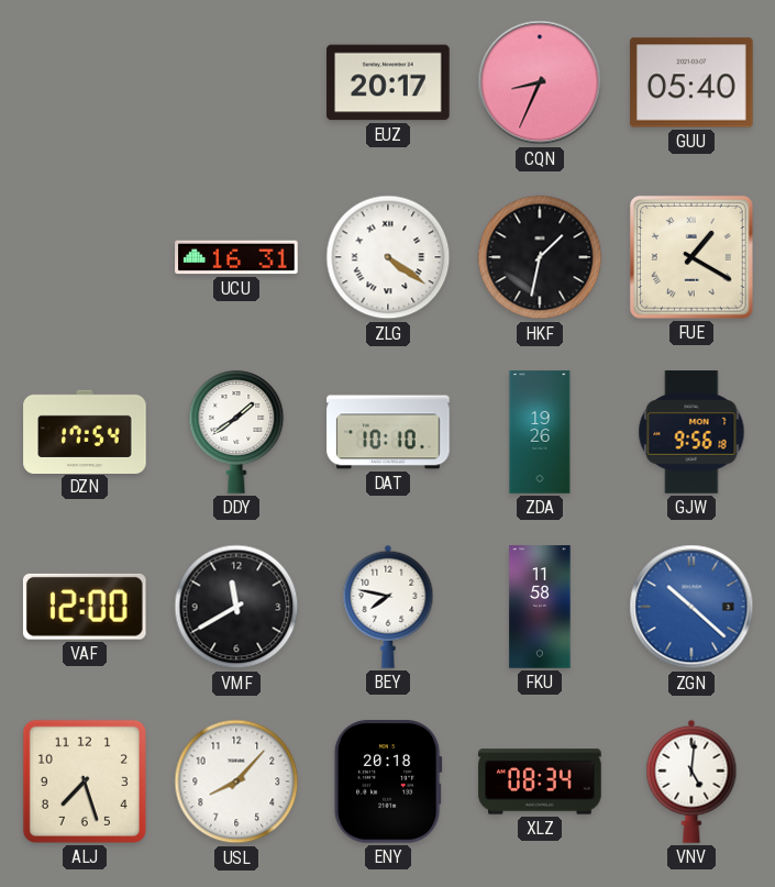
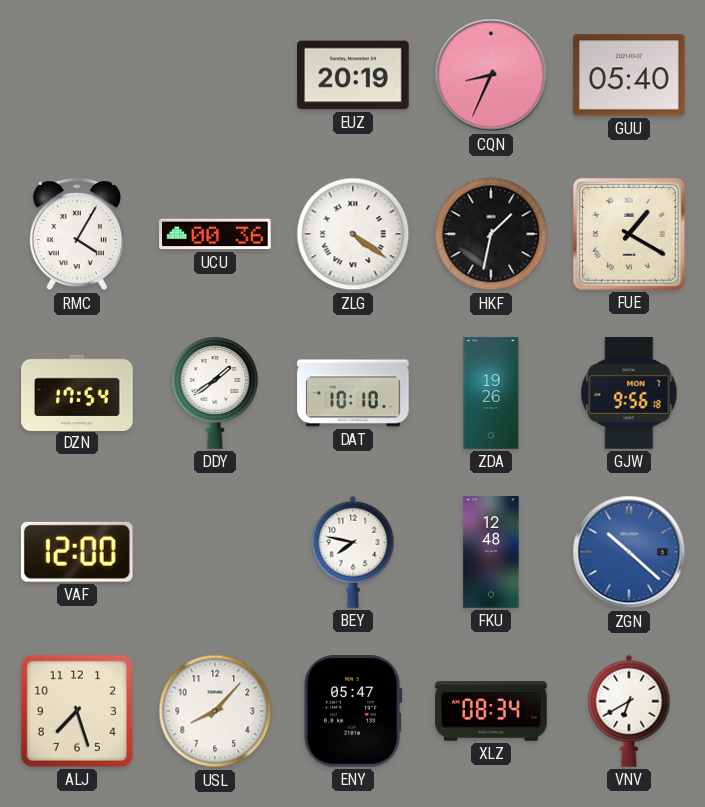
EUZ: 20:17 -> 20:19 (353, 75)
RMC: none -> 4:05 (77, 235)
UCU: 16:31 -> 00:36 (215, 234)
VMF: 11:40 -> none (236, 607)
FKU: 11:58 -> 12:48 (491, 552)
ENY: 20:18 -> 05:47 (353, 712)
VNV: 5:01 -> 6:40 (629, 711)
